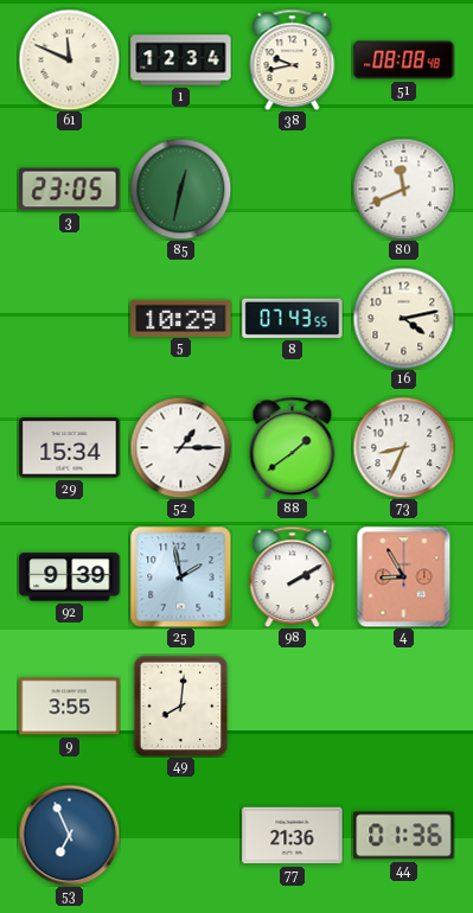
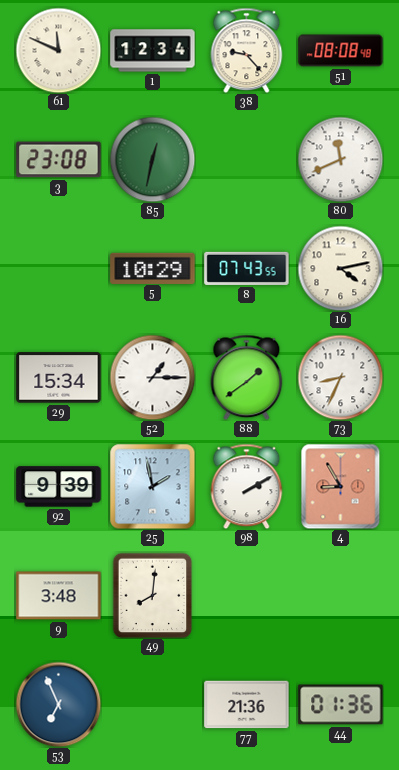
38: 9:43 -> 9:23 (247, 50)
3: 23:05 -> 23:08 (59, 160)
9: 3:55 -> 3:48 (59, 596)
